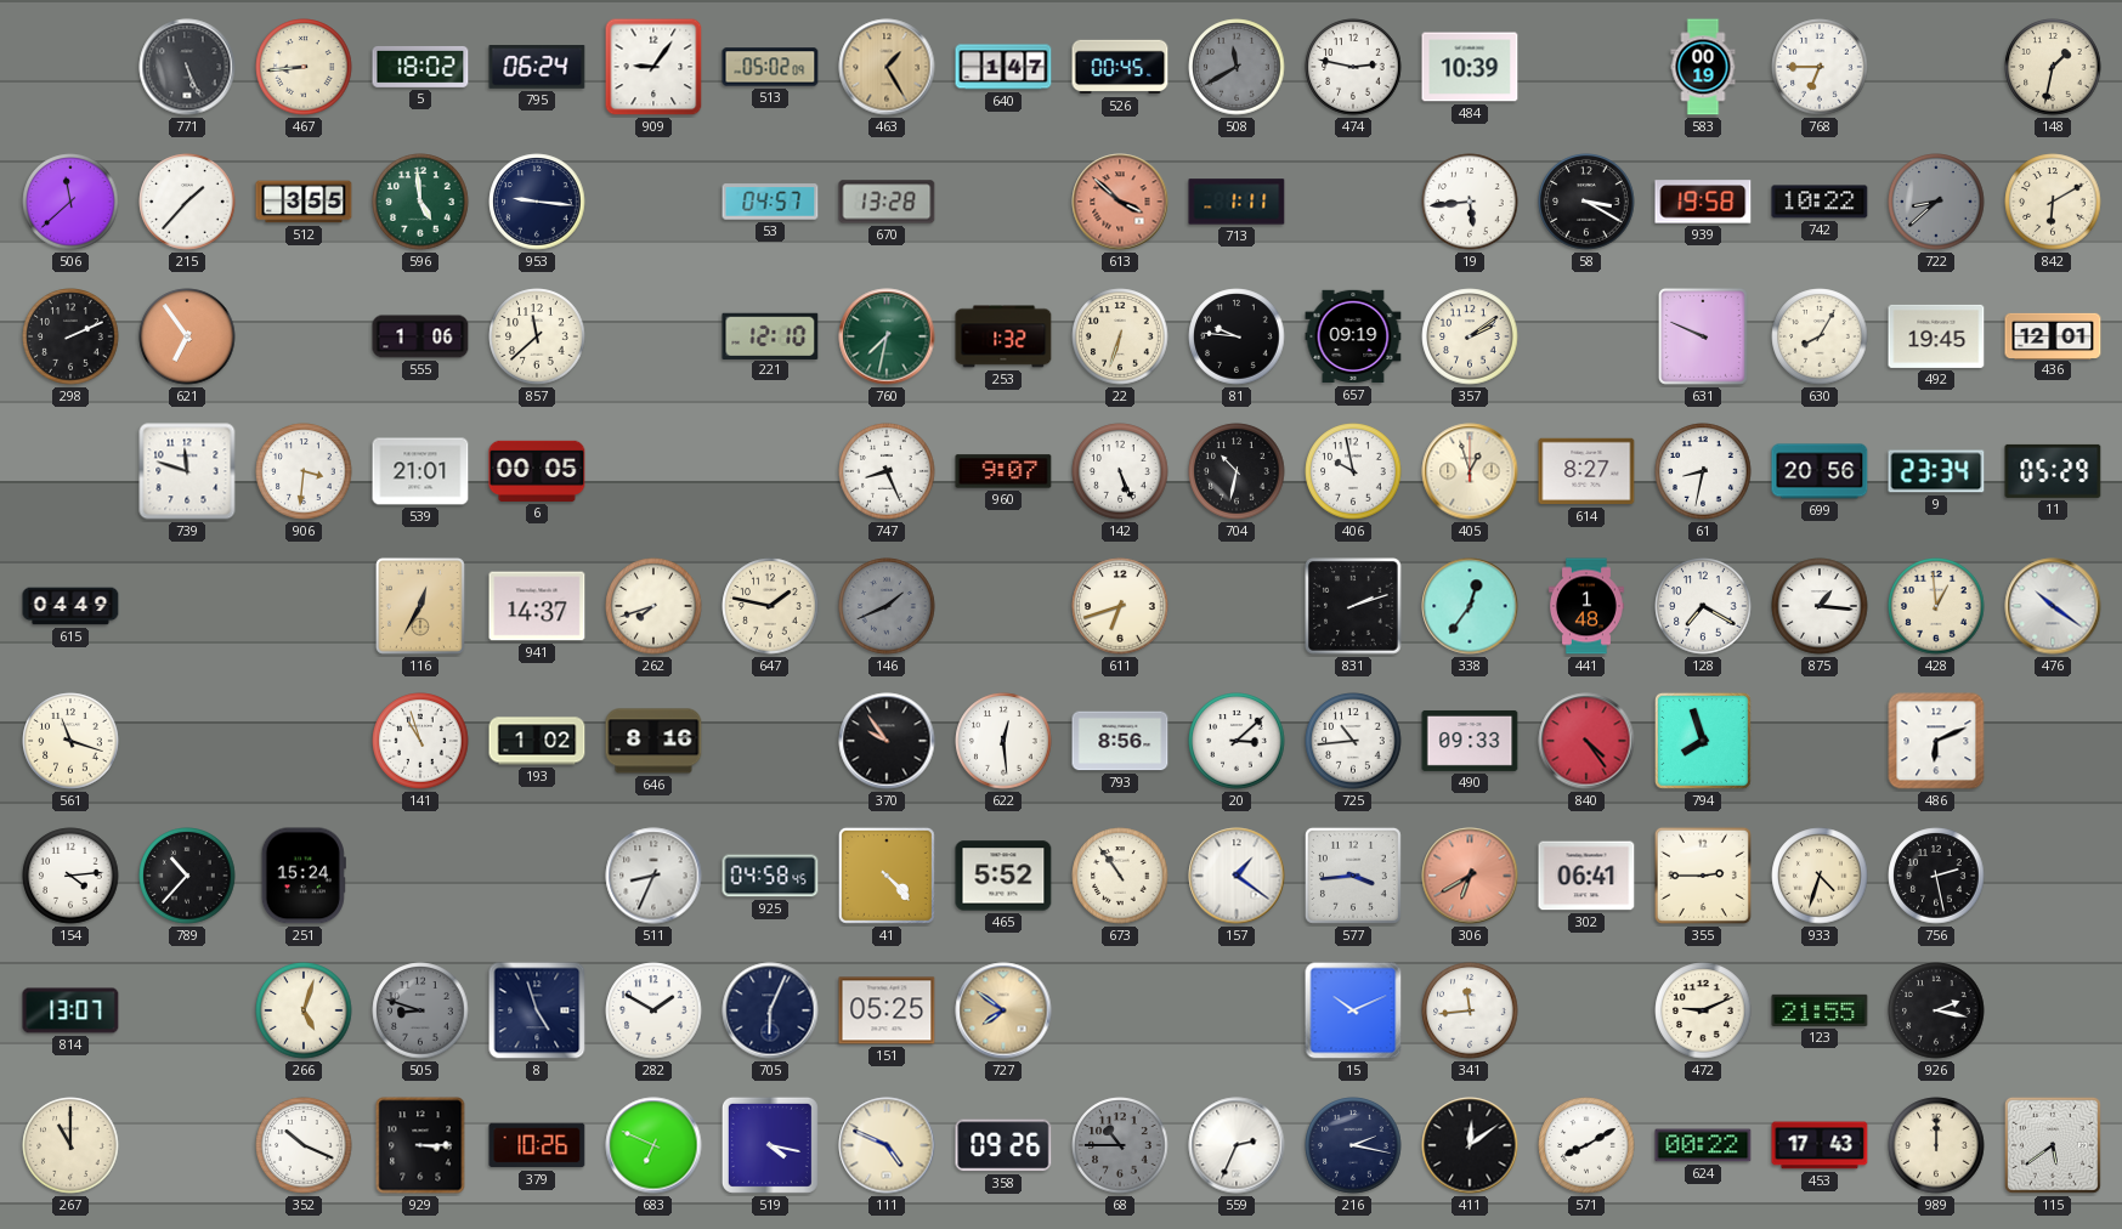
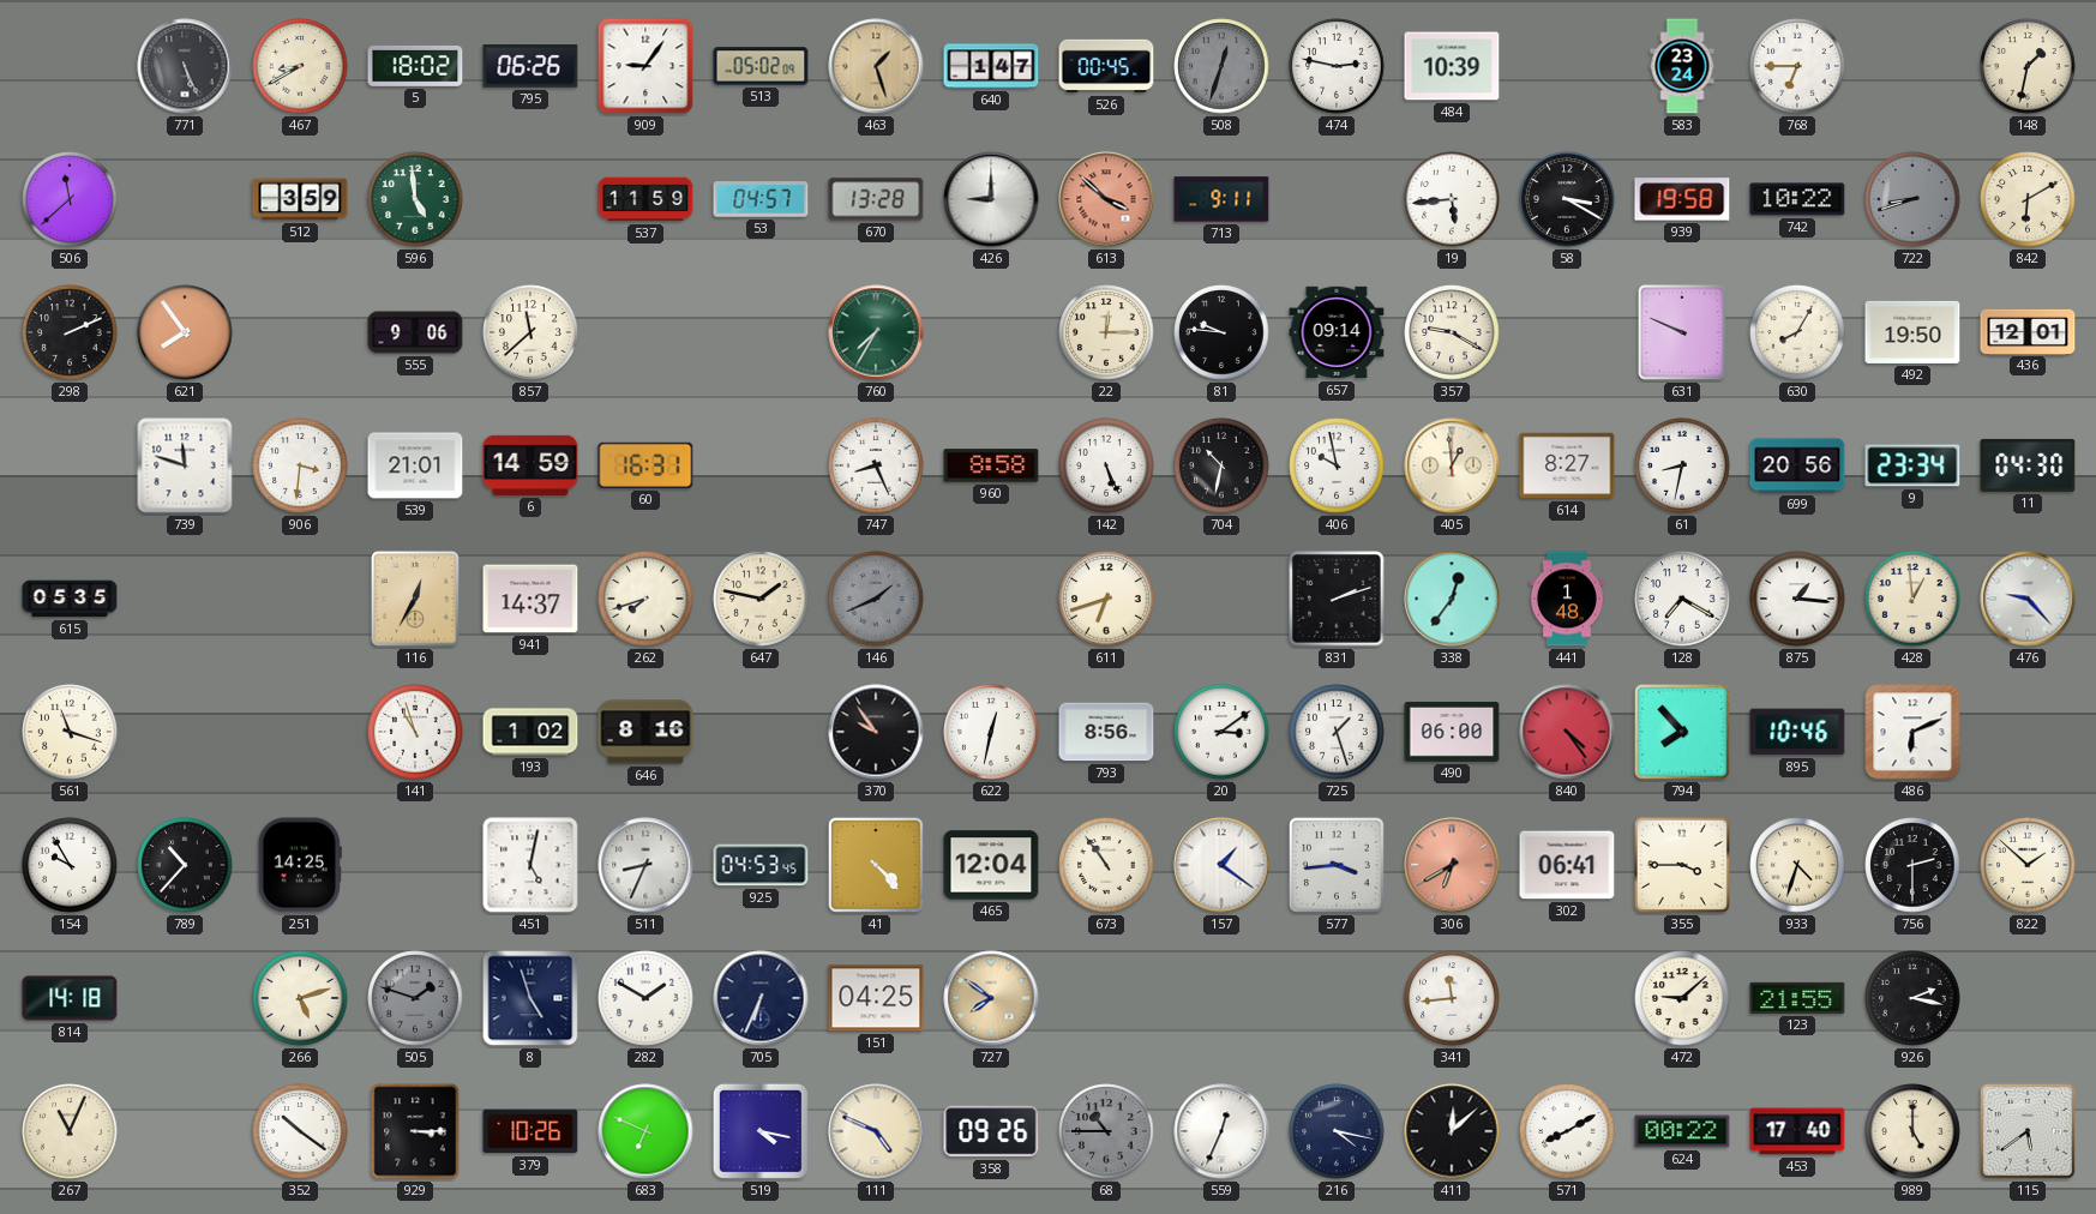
467: 8:44 -> 8:40 (300, 66)
795: 06:24 -> 06:26 (530, 66)
463: 1:25 -> 1:27 (876, 66)
508: 11:40 -> 12:33 (1221, 66)
583: 00:19 -> 23:24 (1682, 66)
215: 1:37 -> none (187, 202)
512: 3:55 -> 3:59 (300, 199)
953: 9:16 -> none (537, 202)
537: none -> 11:59 (645, 199)
426: none -> 9:00 (991, 199)
713: 1:11 -> 9:11 (1221, 199)
722: 8:38 -> 8:42 (1912, 199)
621: 6:54 -> 7:54 (185, 332)
555: 1:06 -> 9:06 (415, 332)
221: 12:10 -> none (770, 335)
760: 7:32 -> 7:35 (876, 332)
253: 1:32 -> none (1003, 336)
22: 6:33 -> 12:15 (1106, 332)
657: 09:19 -> 09:14 (1337, 332)
357: 2:09 -> 9:20 (1452, 332)
492: 19:45 -> 19:50 (1912, 332)
6: 00:05 -> 14:59 (530, 465)
60: none -> 16:31 (645, 465)
960: 9:07 -> 8:58 (991, 465)
405: 12:57 -> 12:59 (1452, 465)
11: 05:29 -> 04:30 (2028, 465)
615: 04:49 -> 05:35 (70, 599)
476: 10:21 -> 9:23 (2028, 599)
622: 12:29 -> 12:32 (991, 732)
20: 3:08 -> 3:09 (1221, 732)
725: 10:44 -> 1:27 (1337, 732)
490: 09:33 -> 06:00 (1452, 732)
794: 7:57 -> 7:53 (1682, 732)
895: none -> 10:46 (1797, 732)
154: 4:14 -> 9:55 (70, 865)
251: 15:24 -> 14:25 (300, 865)
451: none -> 5:02 (530, 865)
925: 04:58 -> 04:53 (761, 865)
465: 5:52 -> 12:04 (991, 865)
355: 2:45 -> 3:45 (1682, 865)
756: 2:28 -> 2:30 (1912, 865)
822: none -> 1:52 (2028, 865)
814: 13:07 -> 14:18 (70, 998)
266: 5:03 -> 5:12 (300, 998)
505: 8:48 -> 1:48 (415, 998)
705: 6:04 -> 6:34 (761, 998)
151: 05:25 -> 04:25 (876, 998)
15: 10:11 -> none (1353, 1010)
472: 9:11 -> 9:08 (1682, 998)
267: 11:00 -> 11:04 (70, 1131)
352: 10:19 -> 10:21 (300, 1131)
559: 2:34 -> 12:34 (1221, 1131)
216: 2:17 -> 4:17 (1337, 1131)
411: 12:09 -> 12:08 (1452, 1131)
453: 17:43 -> 17:40 (1797, 1131)
989: 12:00 -> 5:00 (1912, 1131)
